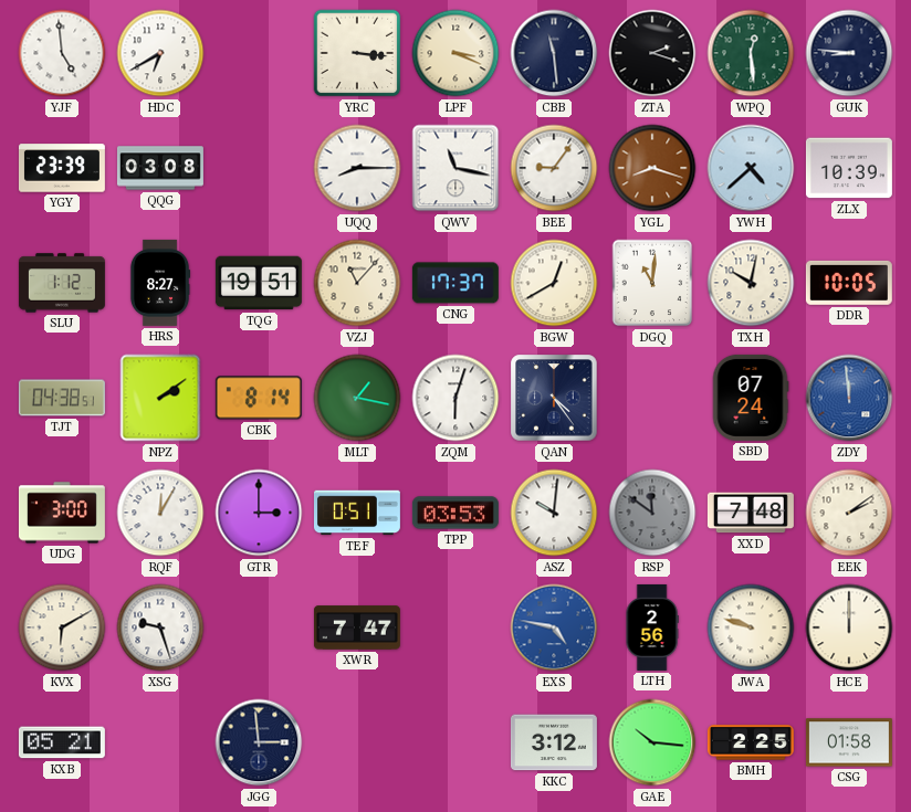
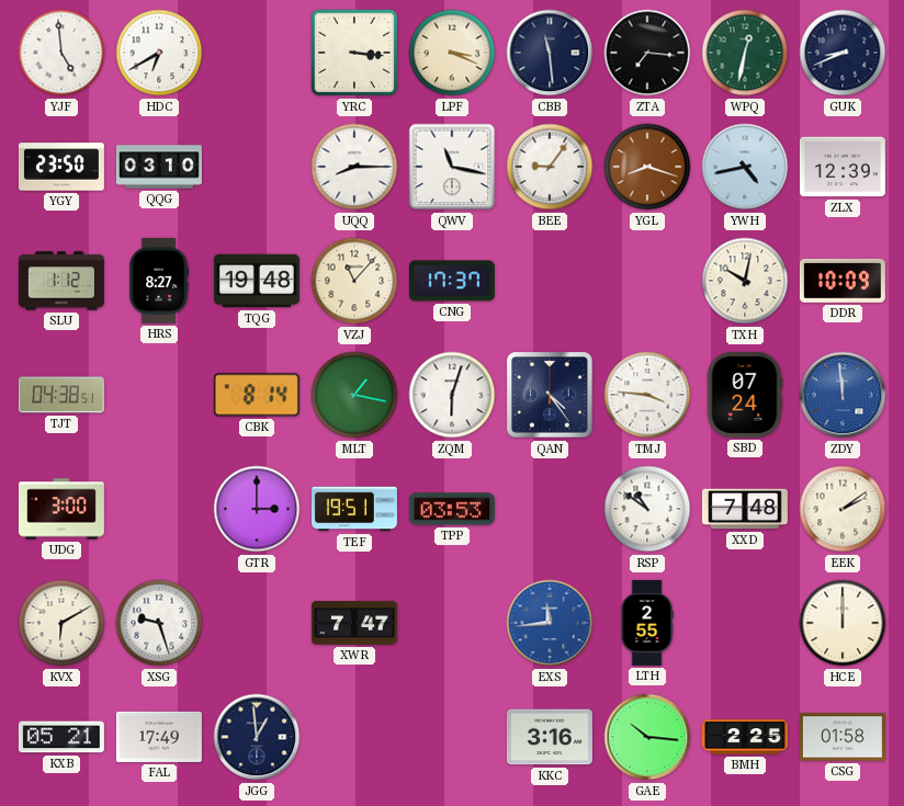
ZTA: 2:18 -> 7:16 (647, 53)
WPQ: 12:29 -> 12:32 (745, 53)
GUK: 8:46 -> 8:41 (843, 53)
YGY: 23:39 -> 23:50 (61, 167)
QQG: 03:08 -> 03:10 (159, 167)
YWH: 4:38 -> 4:43 (745, 167)
ZLX: 10:39 -> 12:39 (843, 167)
TQG: 19:51 -> 19:48 (257, 281)
BGW: 12:40 -> none (554, 283)
DGQ: 11:01 -> none (652, 283)
DDR: 10:05 -> 10:09 (843, 281)
NPZ: 2:09 -> none (160, 398)
TMJ: none -> 3:46 (647, 395)
RQF: 12:05 -> none (160, 513)
TEF: 0:51 -> 19:51 (354, 509)
ASZ: 10:01 -> none (554, 513)
RSP: 11:51 -> 10:51 (647, 509)
RSP dial: grey -> white (647, 509)
EXS: 4:47 -> 11:44 (550, 623)
LTH: 2:56 -> 2:55 (647, 623)
JWA: 9:48 -> none (751, 628)
FAL: none -> 17:49 (159, 737)
JGG: 2:59 -> 12:59 (257, 737)
KKC: 3:12 -> 3:16 (550, 737)
